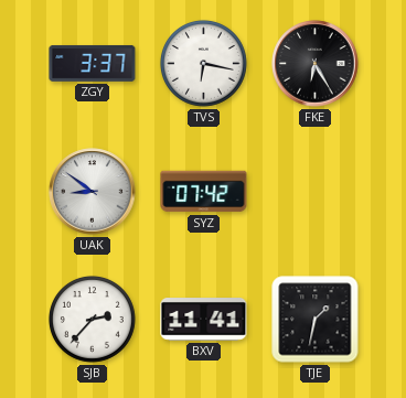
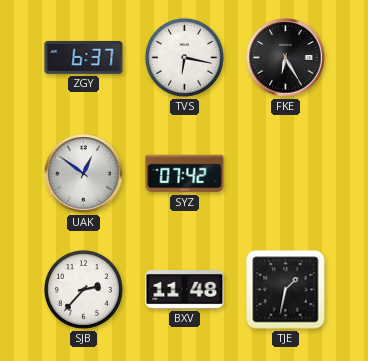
ZGY: 3:37 -> 6:37 (84, 57)
UAK: 8:51 -> 12:51 (84, 174)
BXV: 11:41 -> 11:48 (185, 290)
